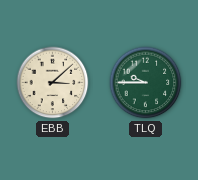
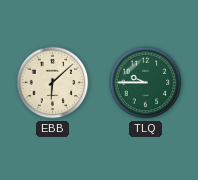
EBB: 3:08 -> 6:08 (53, 83)
